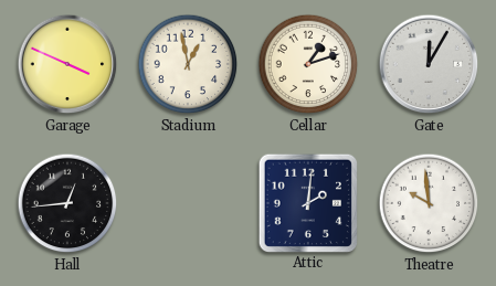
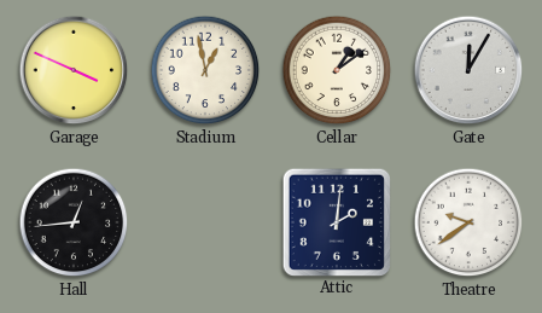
Cellar: 1:12 -> 1:09 (337, 70)
Theatre: 9:59 -> 9:39 (468, 222)
